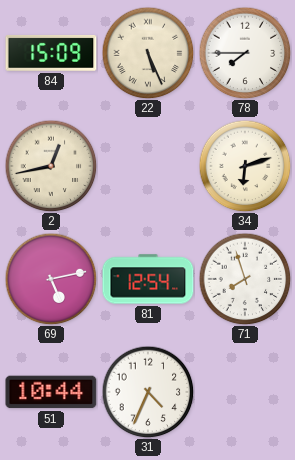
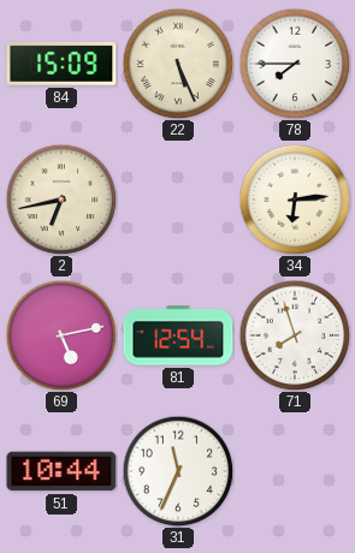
2: 12:43 -> 6:43 (61, 200)
34: 6:12 -> 6:14 (295, 200)
31: 4:34 -> 11:34 (178, 471)
